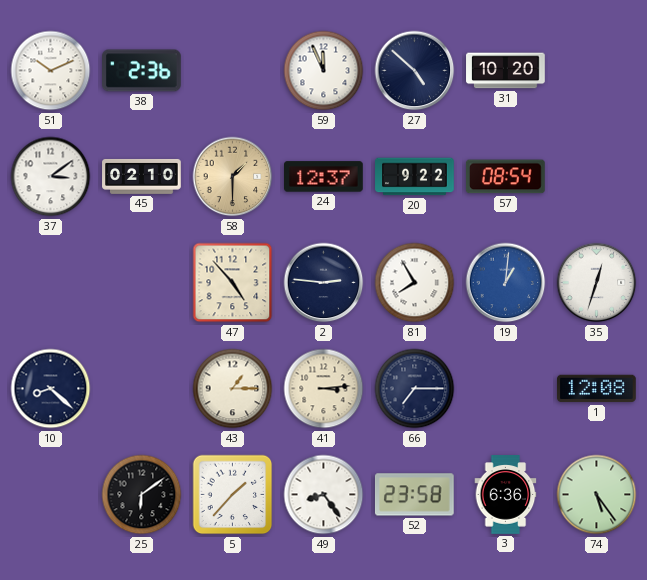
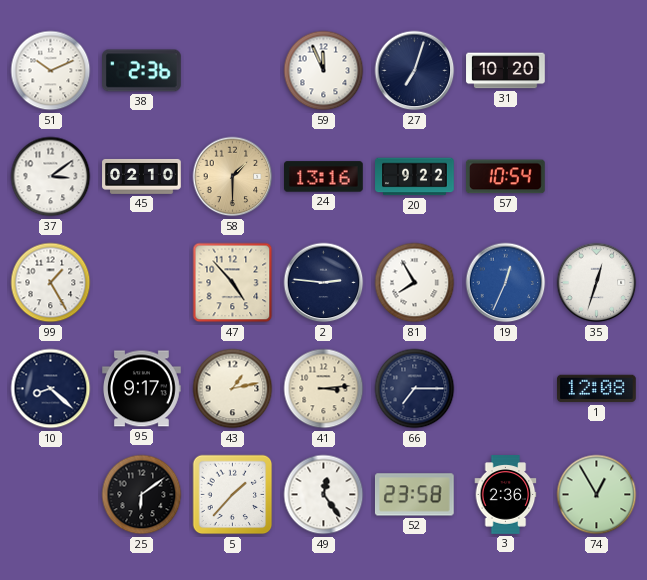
27: 4:52 -> 7:03 (415, 71)
24: 12:37 -> 13:16 (324, 177)
57: 08:54 -> 10:54 (505, 177)
99: none -> 1:25 (51, 283)
19: 1:01 -> 12:34 (506, 283)
95: none -> 9:17 (142, 389)
43: 1:15 -> 1:13 (233, 389)
49: 8:24 -> 12:24 (324, 495)
3: 6:36 -> 2:36 (506, 495)
74: 5:24 -> 12:55 (597, 495)
